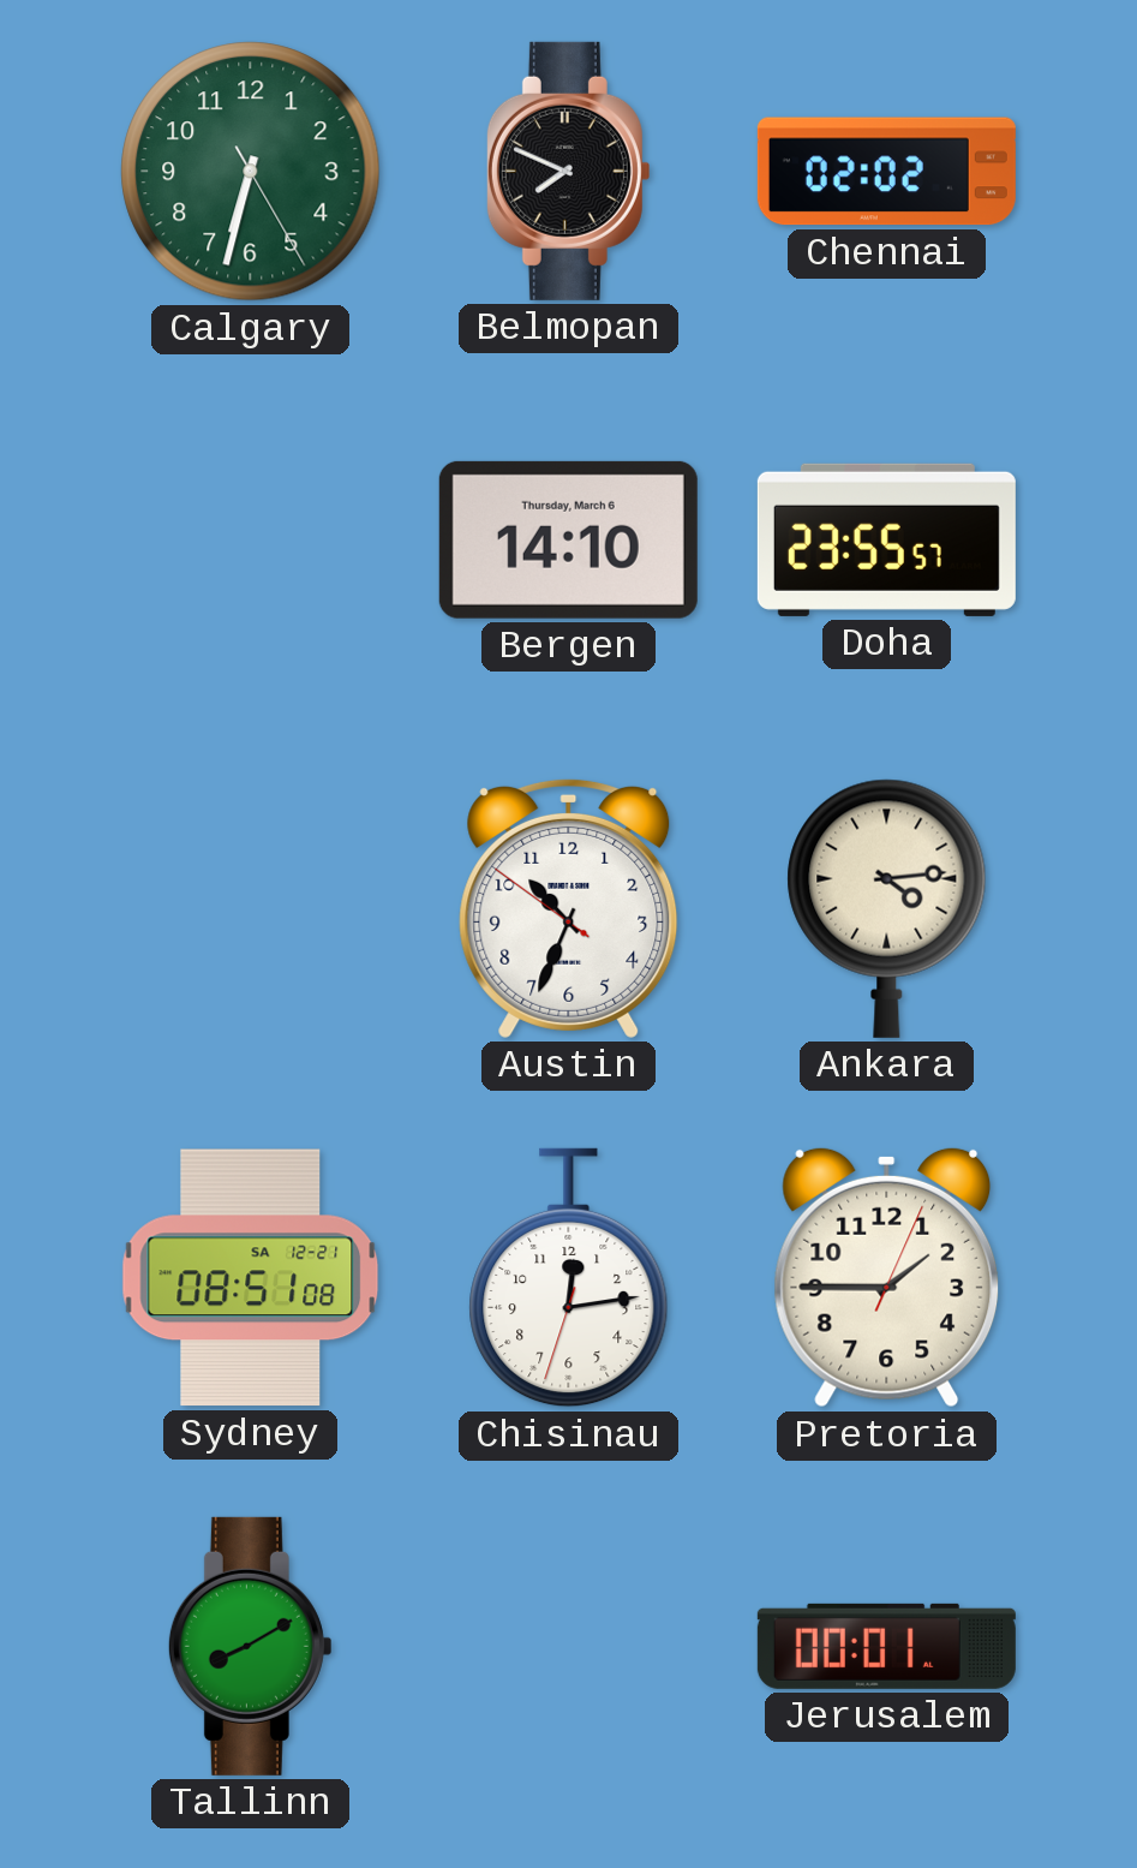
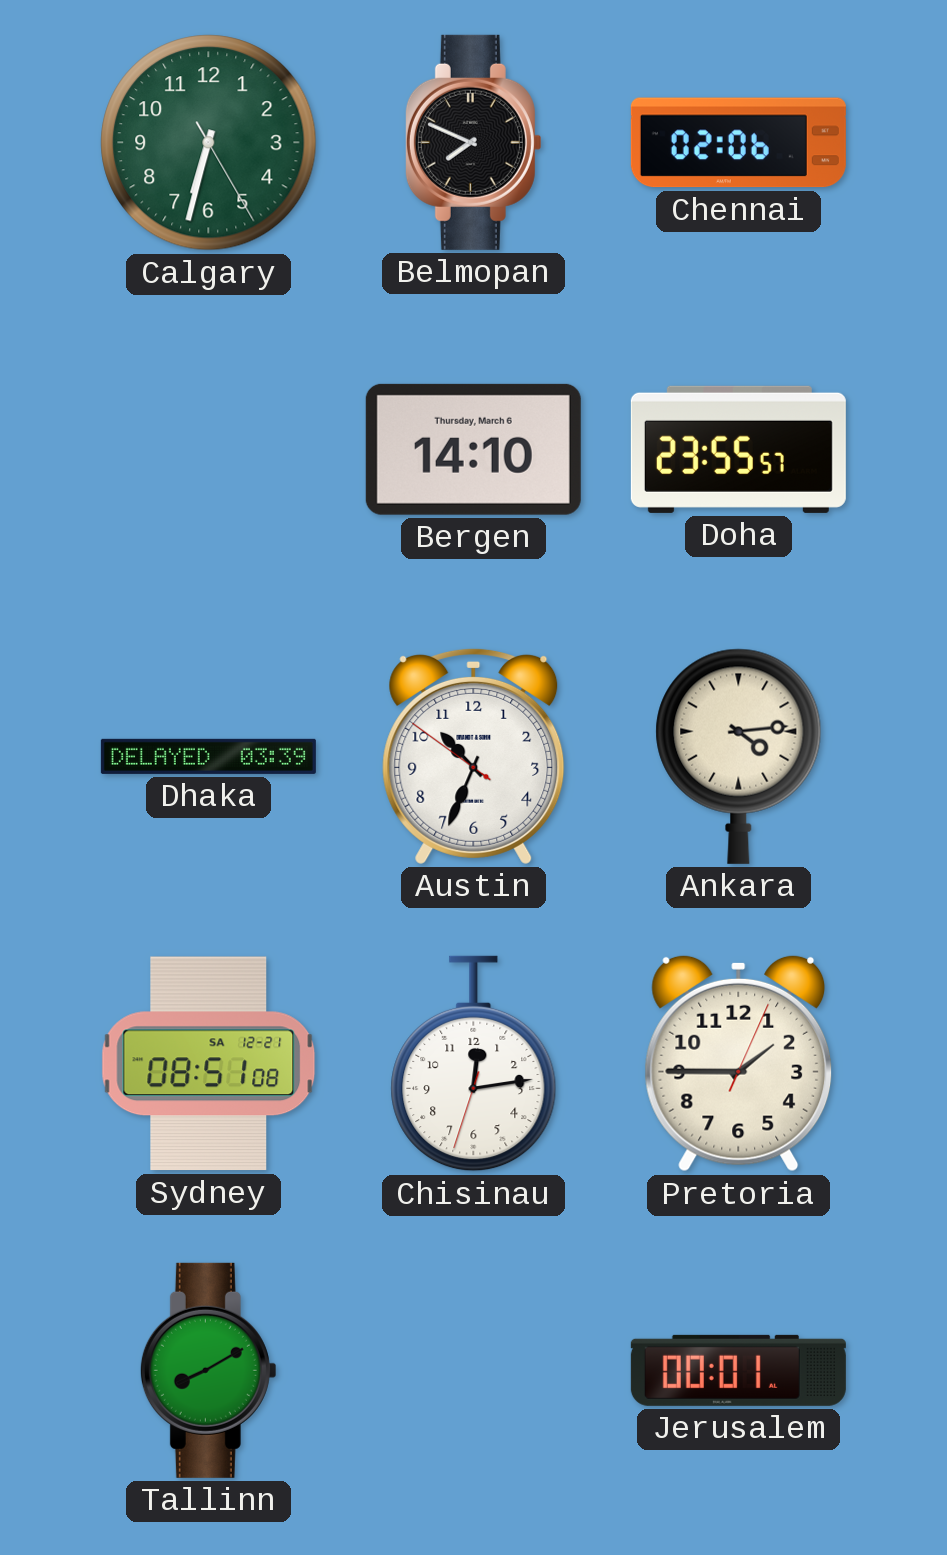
Chennai: 02:02 -> 02:06 (738, 143)
Dhaka: none -> 03:39 (208, 756)
